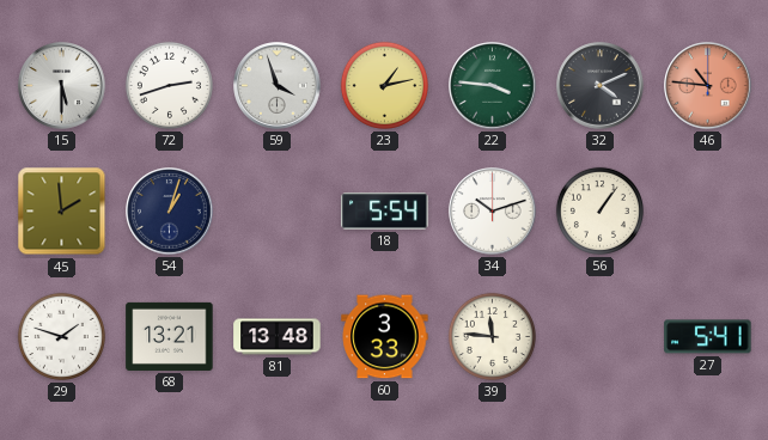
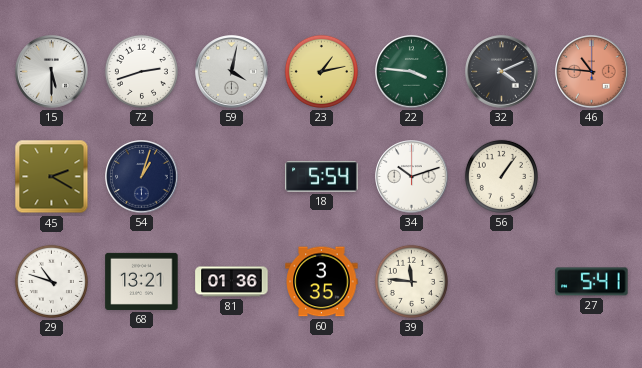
59: 3:57 -> 4:02 (232, 72)
45: 1:59 -> 2:20 (52, 177)
29: 1:48 -> 10:48 (51, 281)
81: 13:48 -> 01:36 (232, 282)
60: 3:33 -> 3:35 (322, 282)
